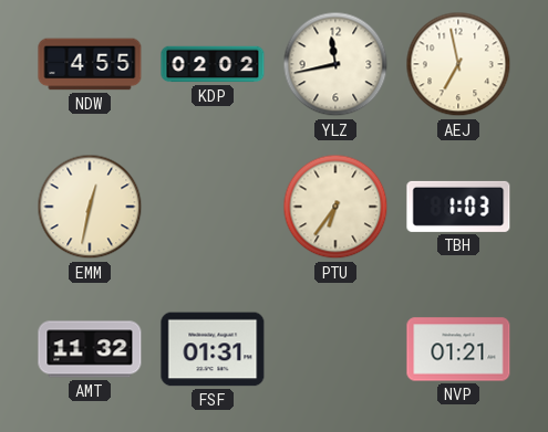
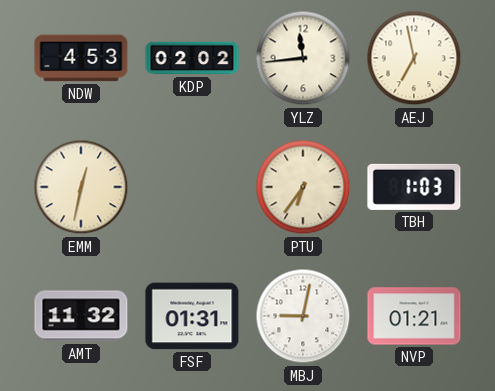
NDW: 4:55 -> 4:53 (81, 58)
YLZ: 11:43 -> 11:44 (303, 58)
MBJ: none -> 9:02 (303, 316)
